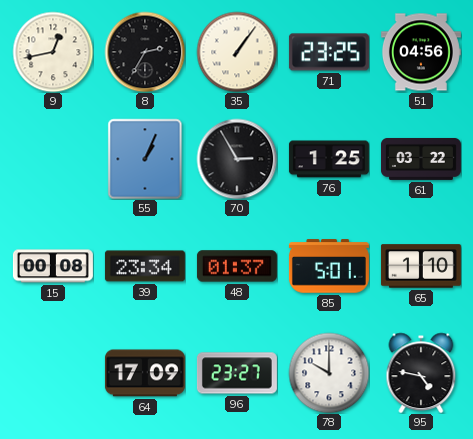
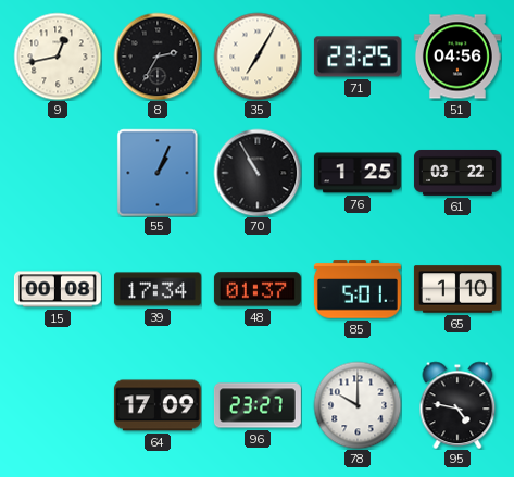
35: 1:06 -> 7:05 (258, 57)
70: 2:55 -> 10:55 (258, 173)
39: 23:34 -> 17:34 (158, 289)
